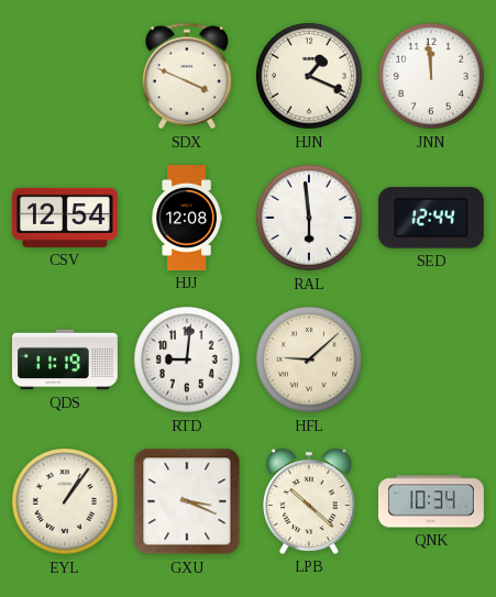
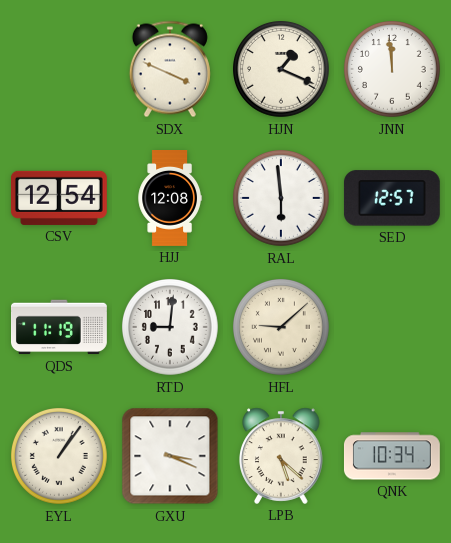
SED: 12:44 -> 12:57 (392, 198)
LPB: 10:22 -> 5:22 (281, 456)
